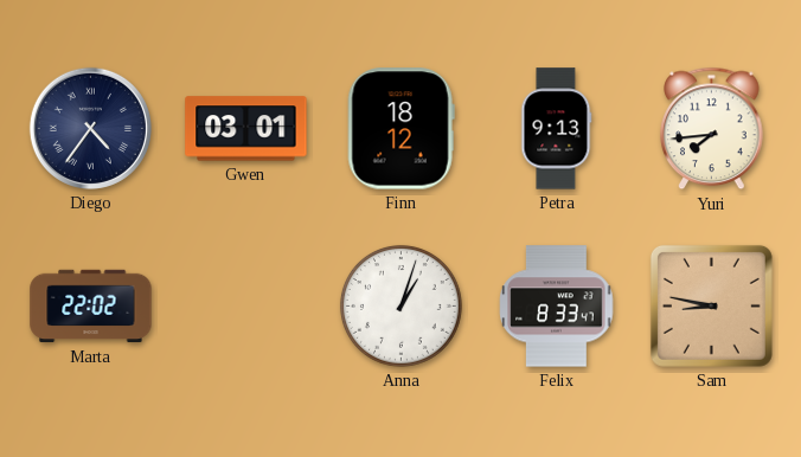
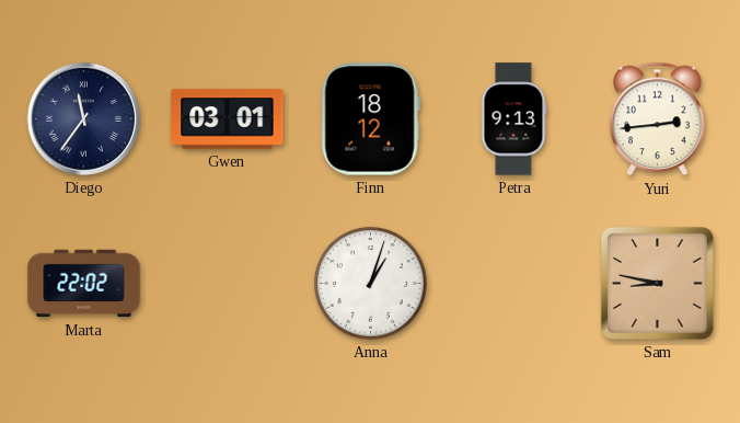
Diego: 4:36 -> 11:36 (83, 118)
Yuri: 7:44 -> 2:44 (658, 119)
Felix: 8:33 -> none (557, 307)
